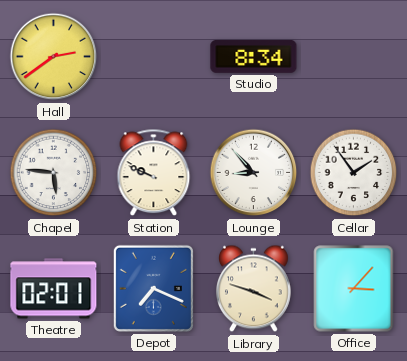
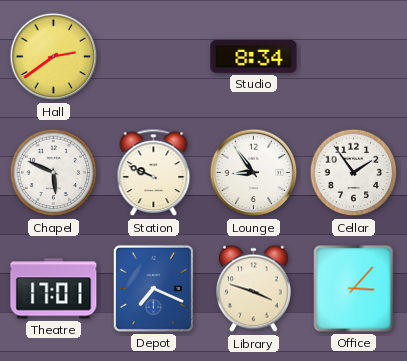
Chapel: 5:46 -> 5:49 (54, 173)
Lounge: 8:53 -> 8:54 (254, 173)
Theatre: 02:01 -> 17:01 (54, 289)
